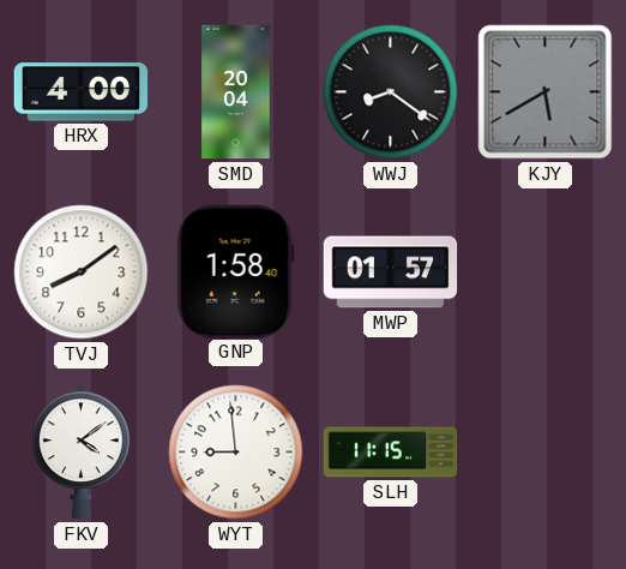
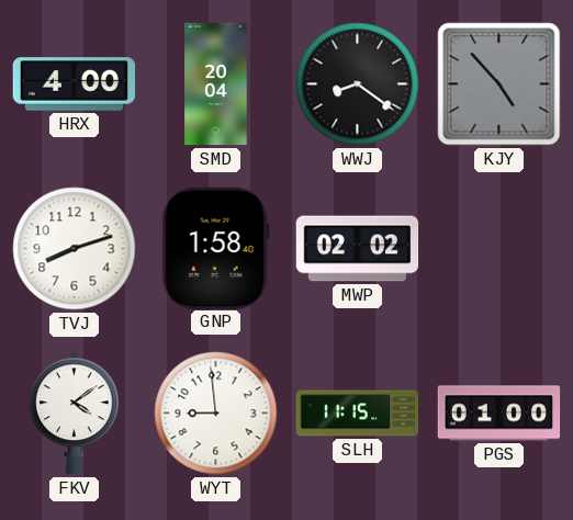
KJY: 5:40 -> 4:53 (499, 84)
TVJ: 8:09 -> 8:12 (75, 249)
MWP: 01:57 -> 02:02 (358, 249)
PGS: none -> 01:00 (499, 414)
